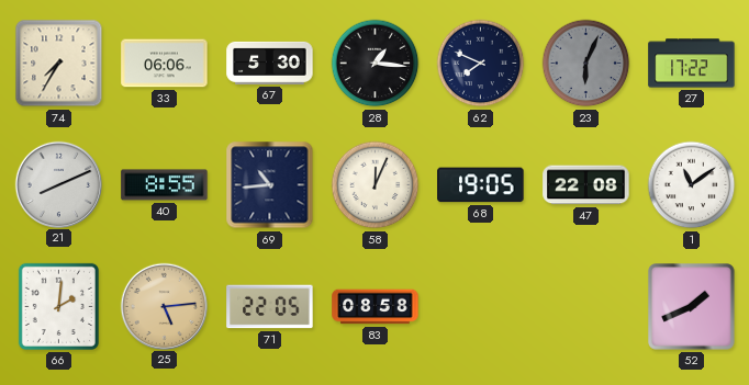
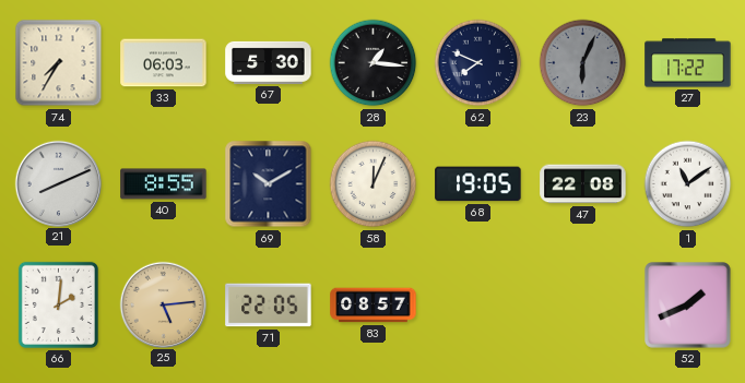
33: 06:06 -> 06:03 (164, 63)
69: 10:44 -> 10:10 (269, 184)
83: 08:58 -> 08:57 (374, 306)
